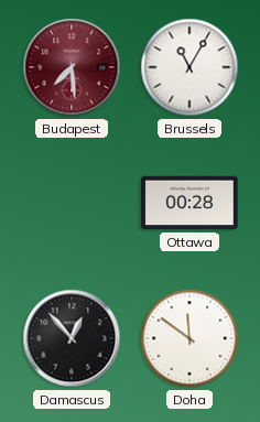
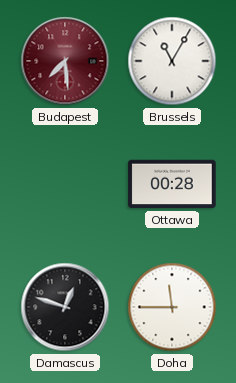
Damascus: 12:53 -> 12:48 (65, 307)
Doha: 11:51 -> 11:45 (172, 307)
